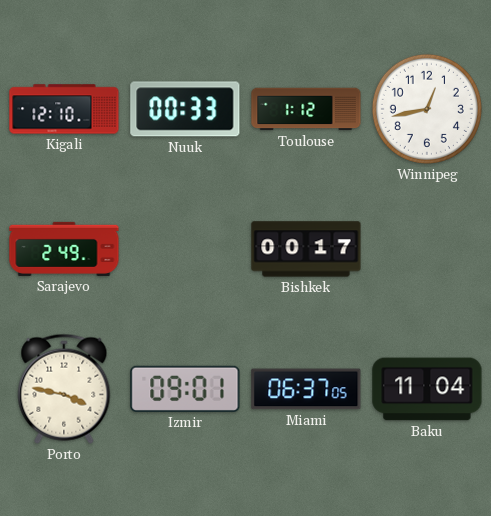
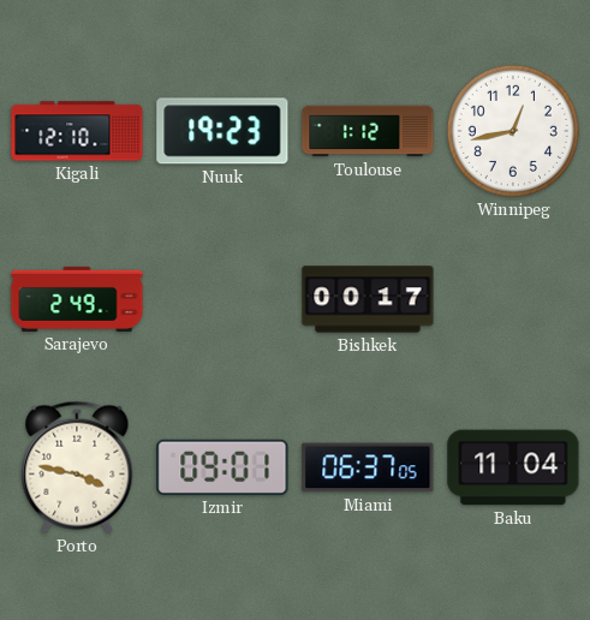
Nuuk: 00:33 -> 19:23 (222, 131)
